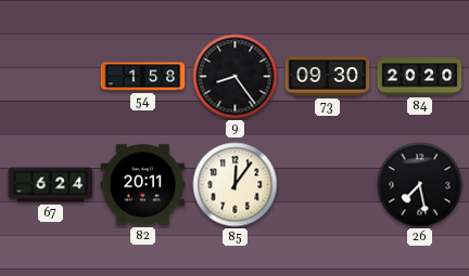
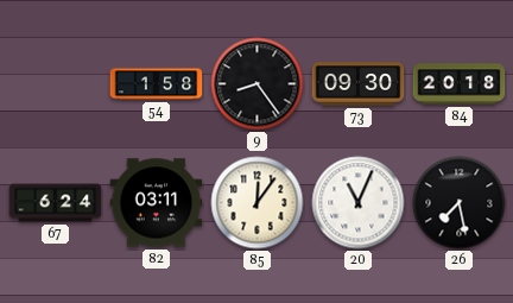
84: 20:20 -> 20:18 (460, 84)
82: 20:11 -> 03:11 (157, 203)
20: none -> 11:04 (359, 203)
